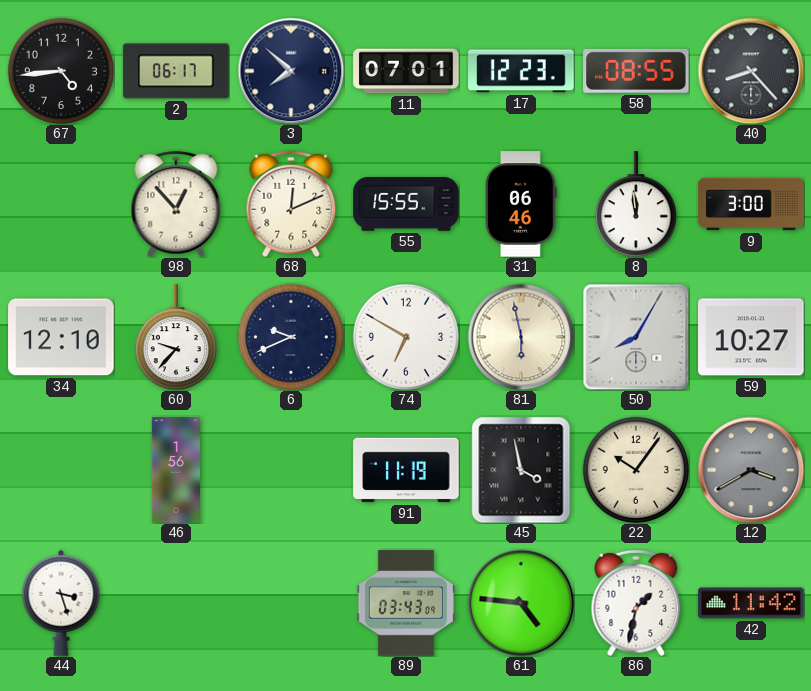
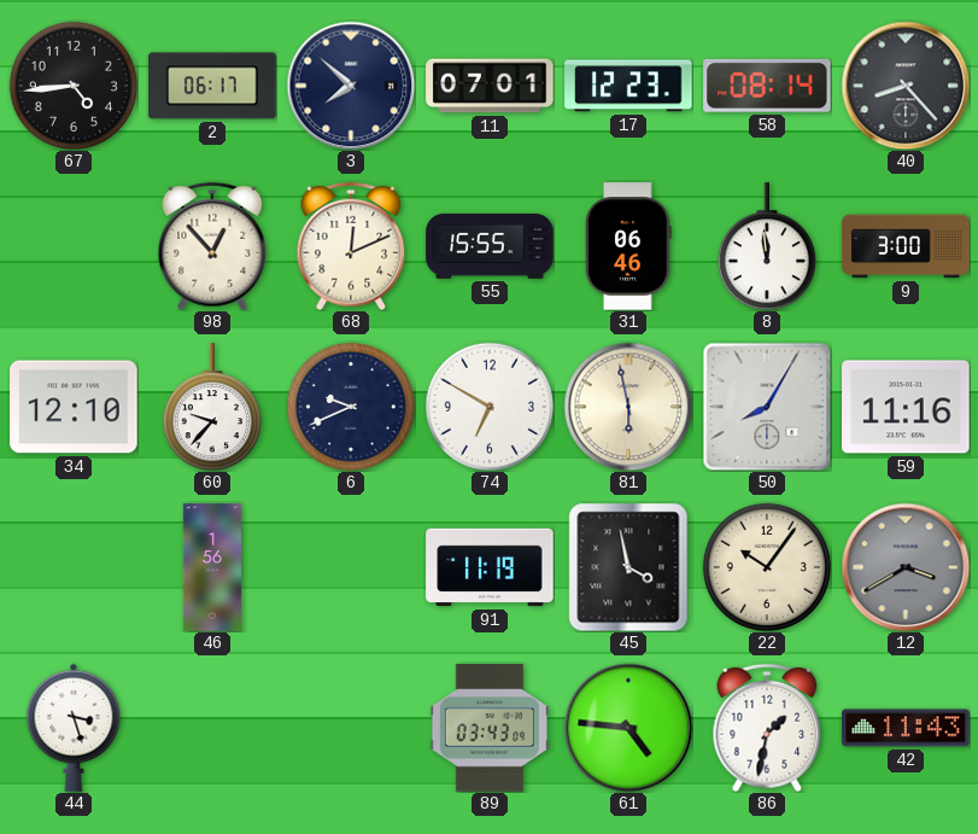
58: 08:55 -> 08:14 (767, 86)
59: 10:27 -> 11:16 (906, 407)
42: 11:42 -> 11:43 (906, 728)
